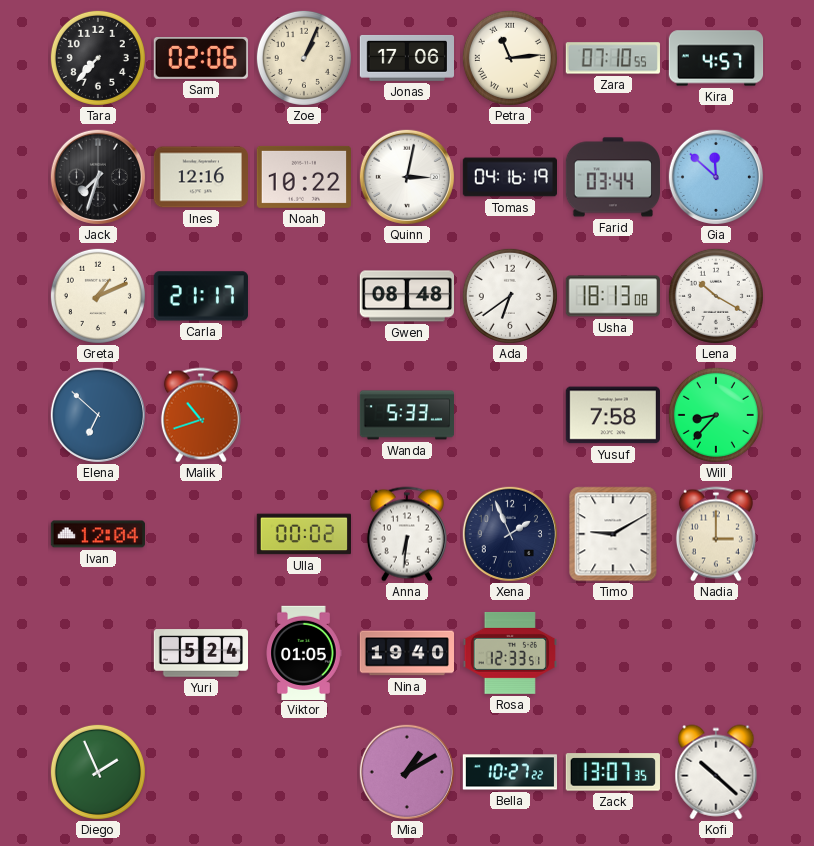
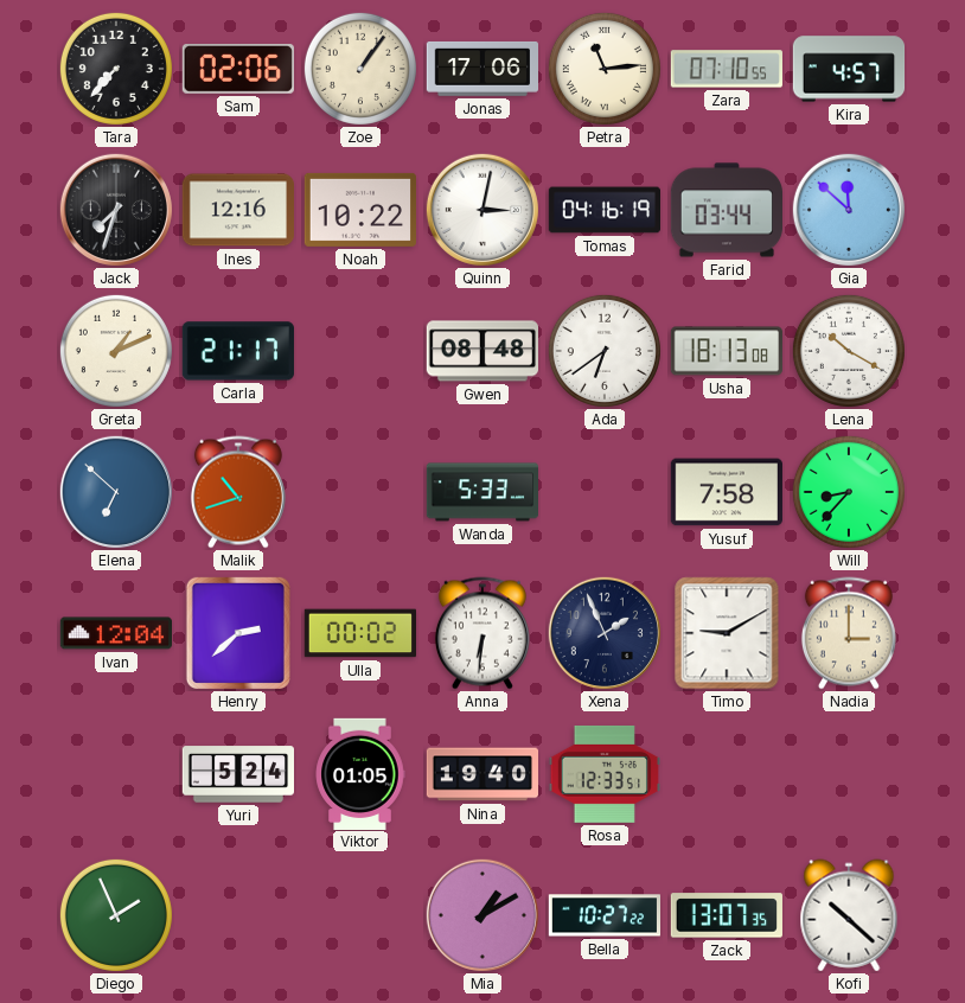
Zoe: 1:04 -> 1:06 (360, 69)
Henry: none -> 2:38 (238, 633)
